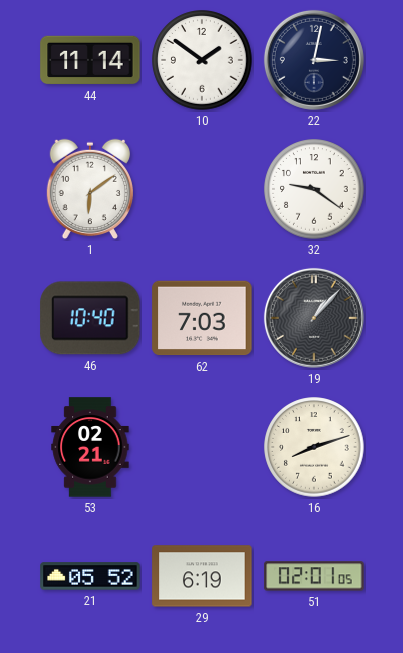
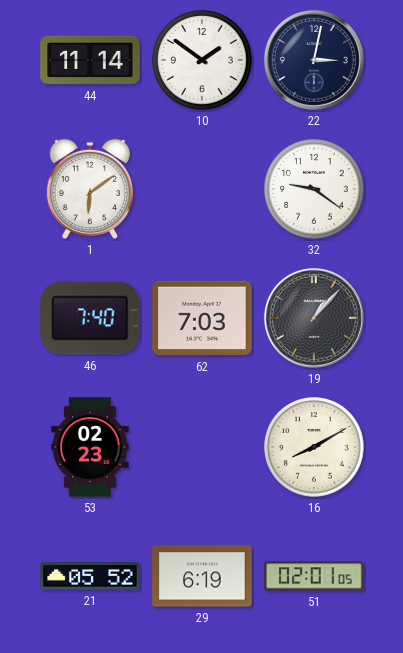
46: 10:40 -> 7:40 (90, 318)
53: 02:21 -> 02:23 (90, 447)
16: 8:12 -> 8:10 (314, 447)
